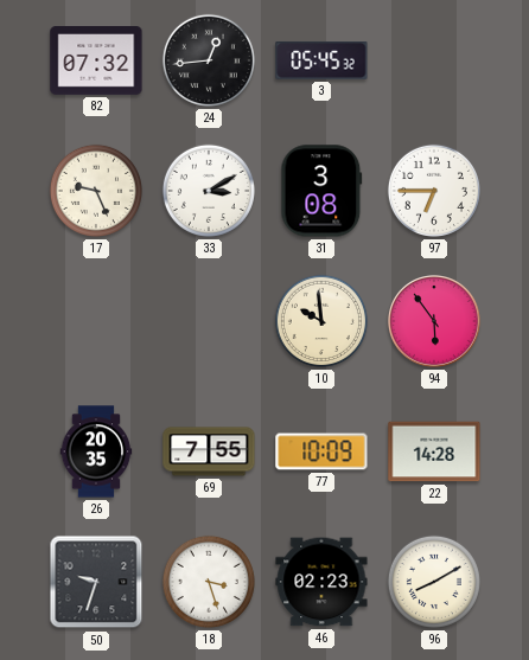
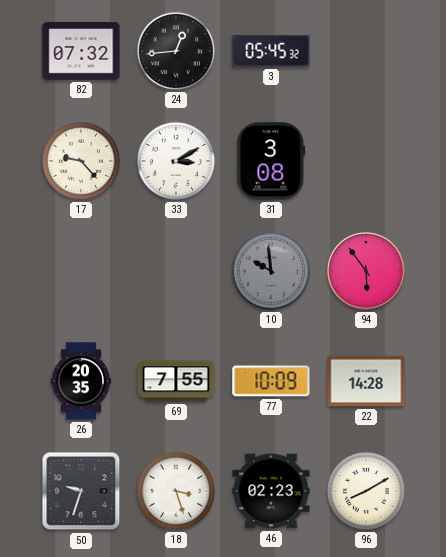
17: 9:26 -> 9:23 (81, 161)
97: 6:45 -> none (434, 191)
10 dial: cream -> grey (271, 271)
